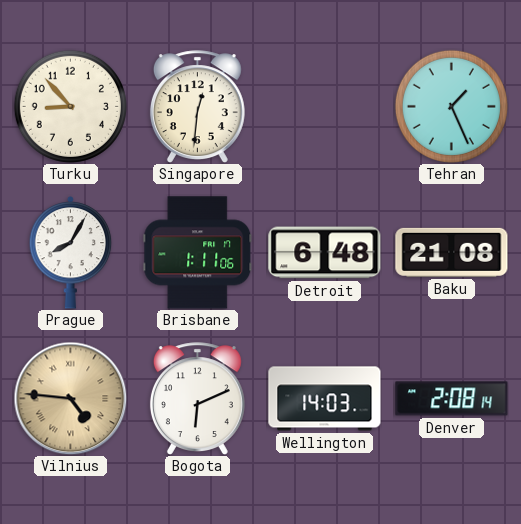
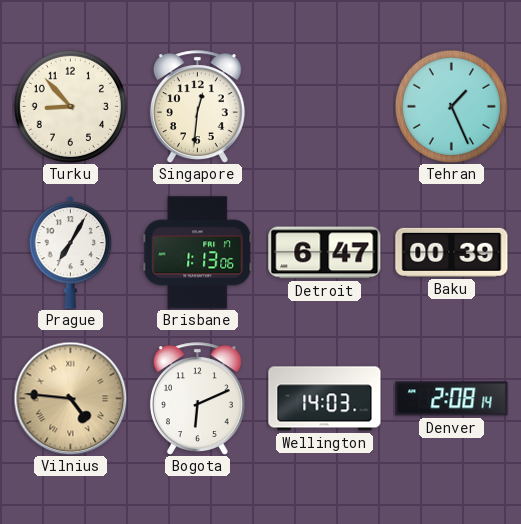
Prague: 8:05 -> 7:05 (71, 252)
Brisbane: 1:11 -> 1:13 (198, 253)
Detroit: 6:48 -> 6:47 (325, 253)
Baku: 21:08 -> 00:39 (452, 252)
